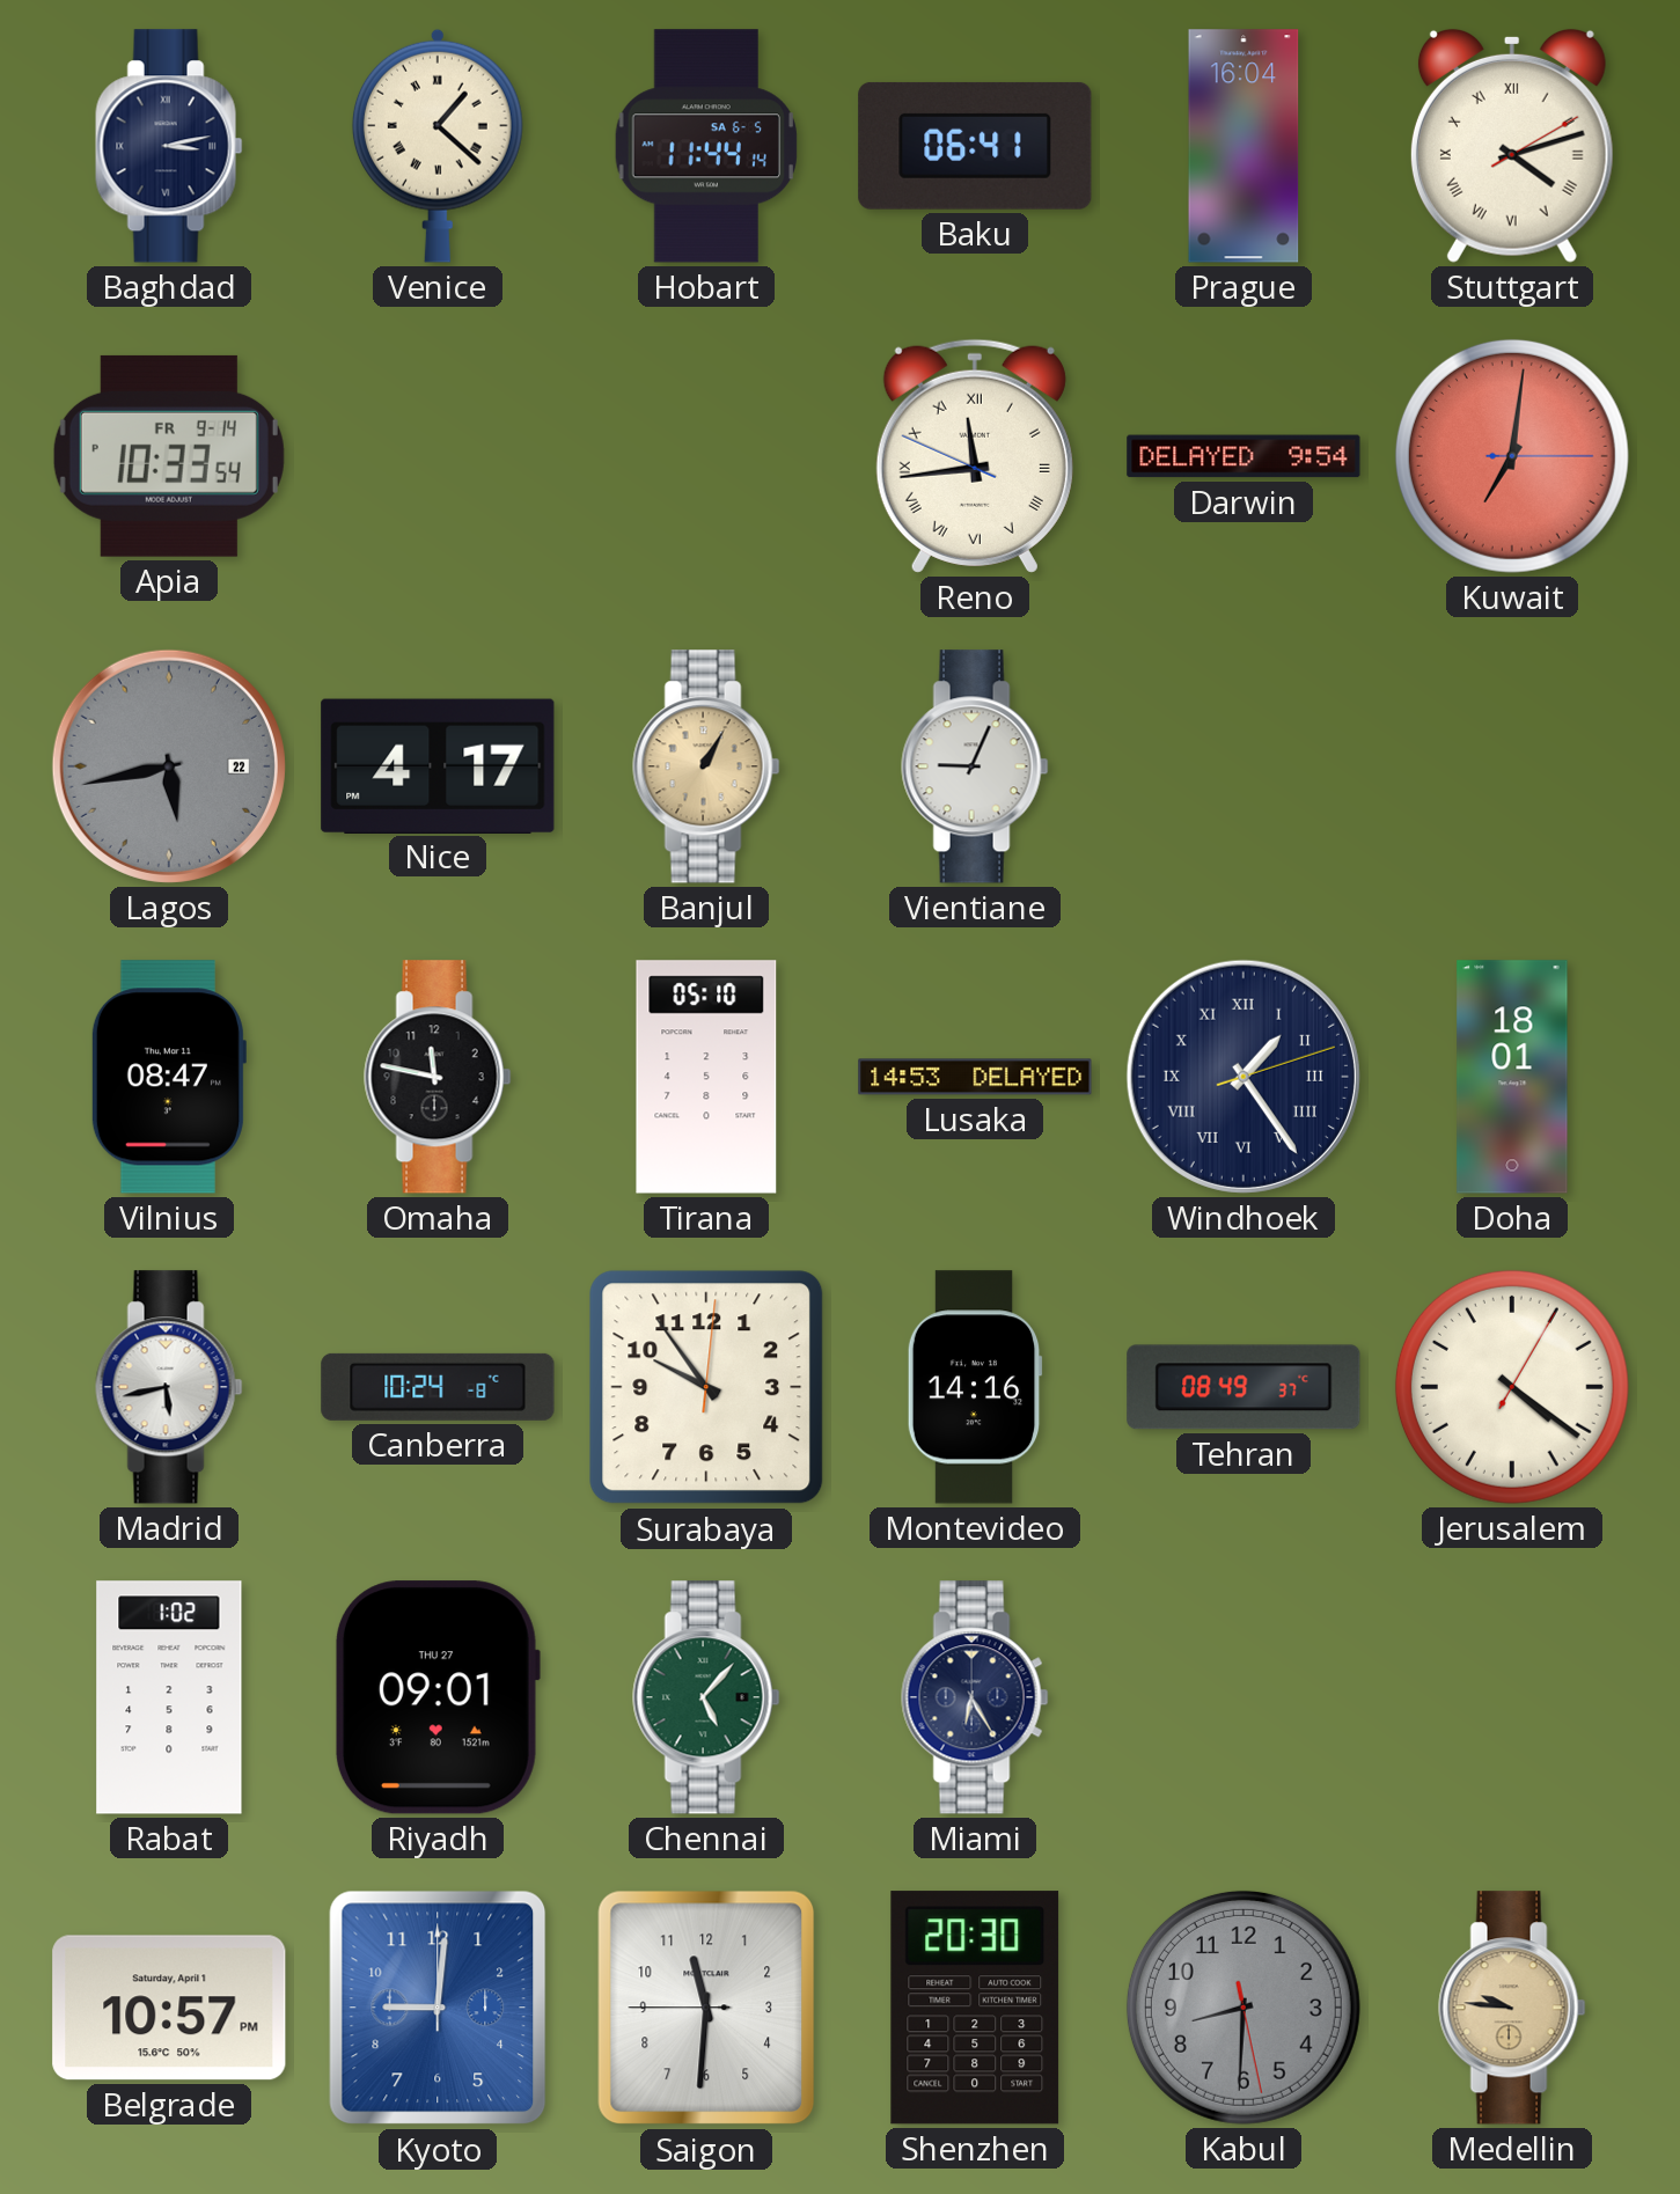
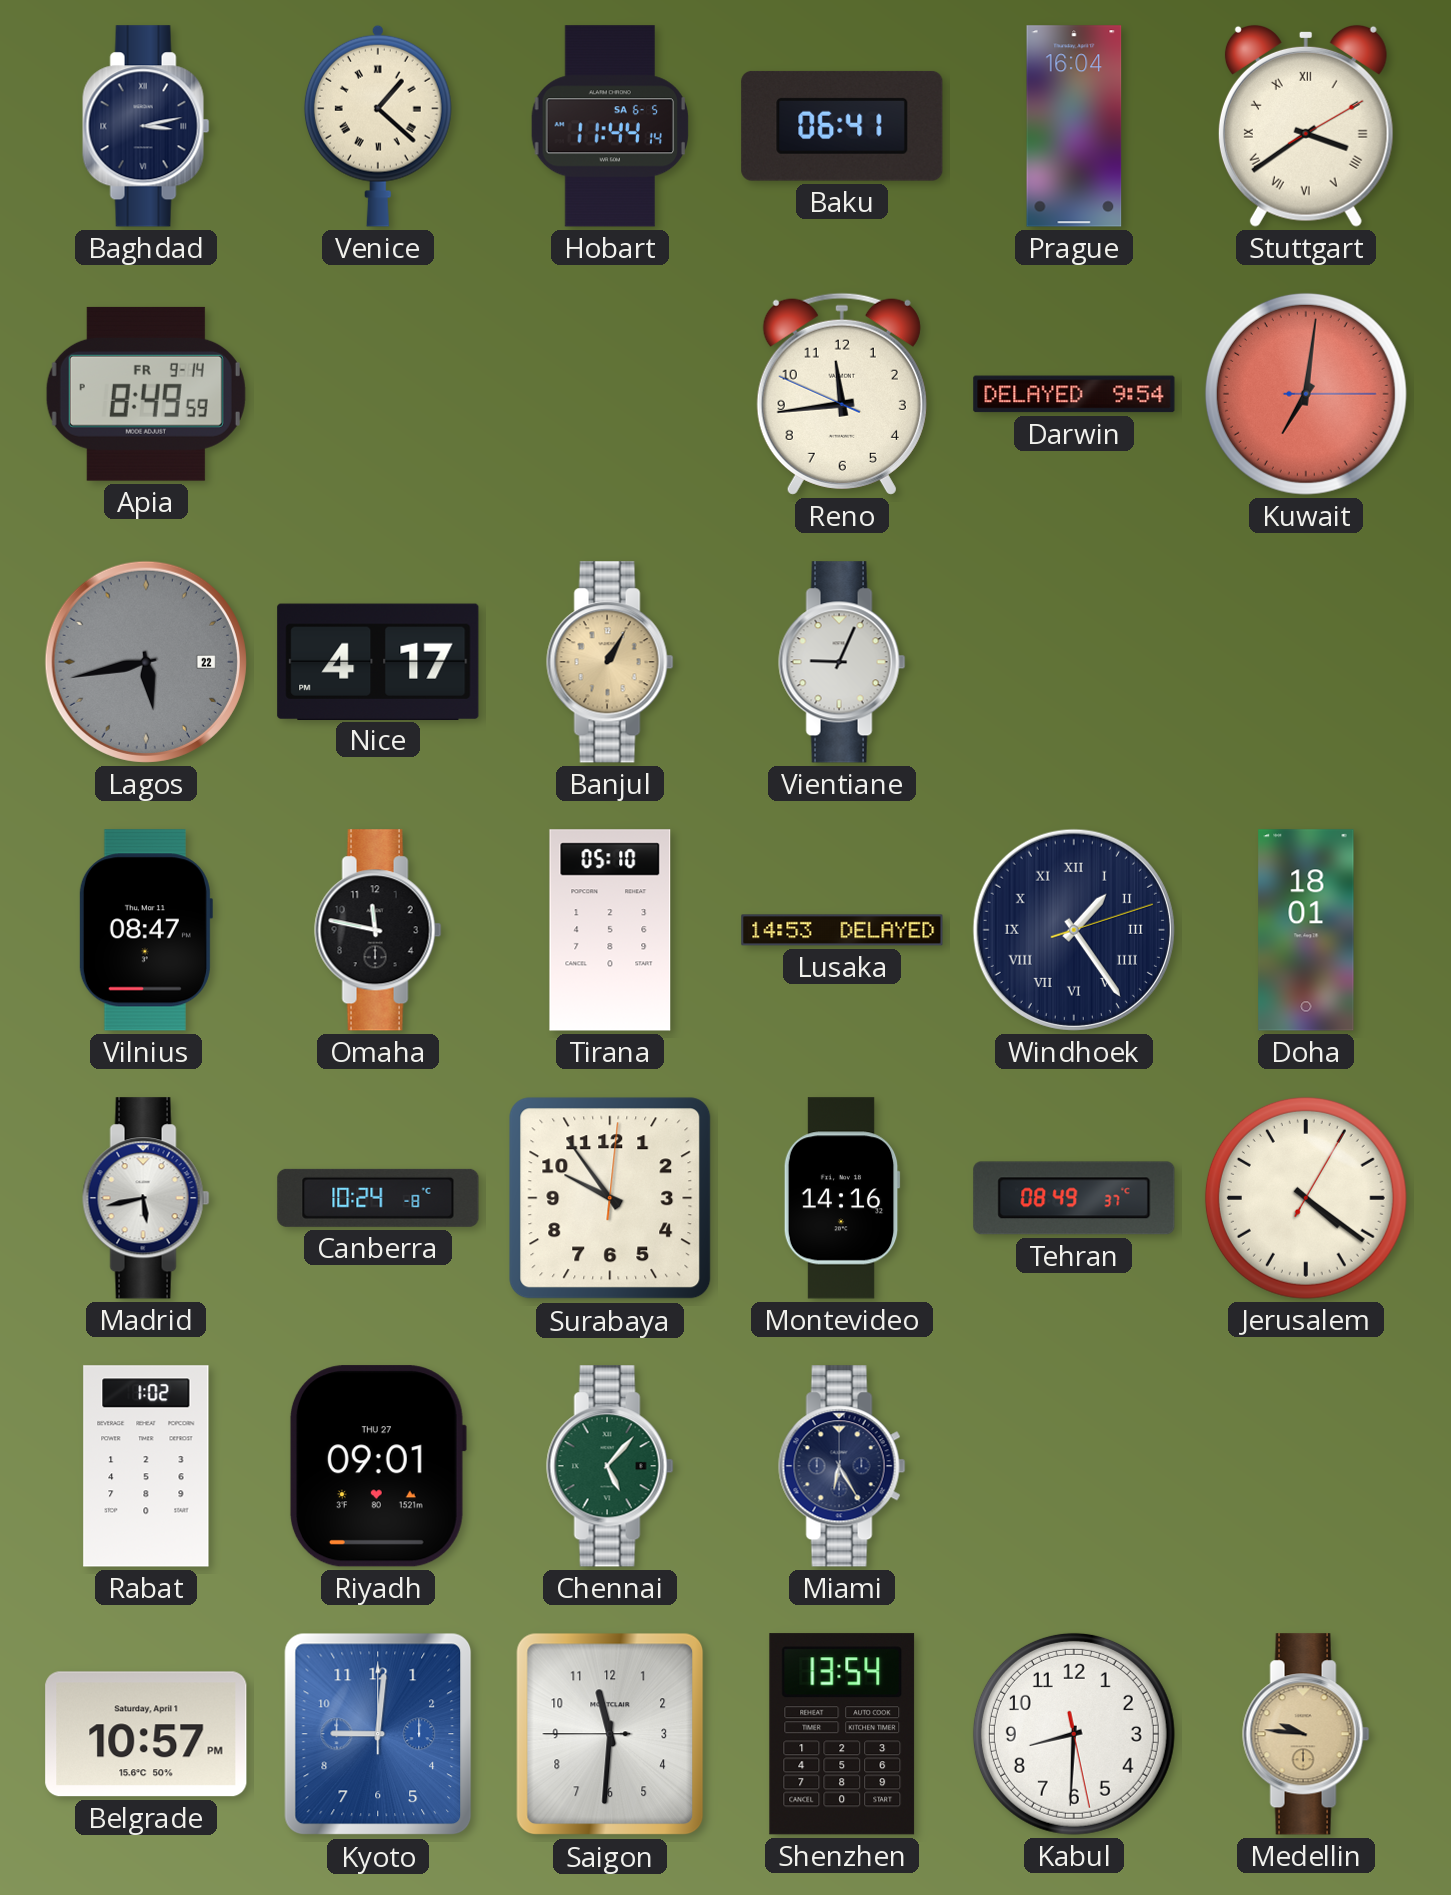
Stuttgart: 4:12 -> 3:39 (1306, 126)
Apia: 10:33 -> 8:49 (146, 394)
Reno numerals: Roman -> Arabic (842, 394)
Shenzhen: 20:30 -> 13:54 (842, 1734)
Kabul dial: grey -> white (1074, 1734)
